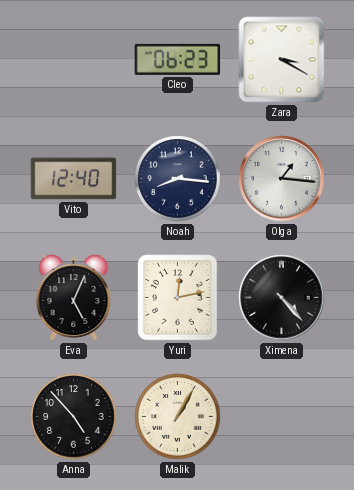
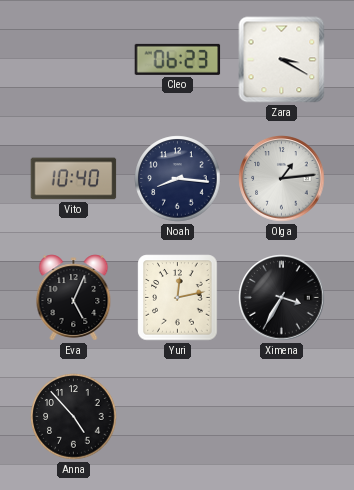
Vito: 12:40 -> 10:40 (74, 179)
Olga: 1:16 -> 1:14 (282, 179)
Ximena: 4:23 -> 3:35 (282, 298)
Malik: 1:05 -> none (178, 417)
